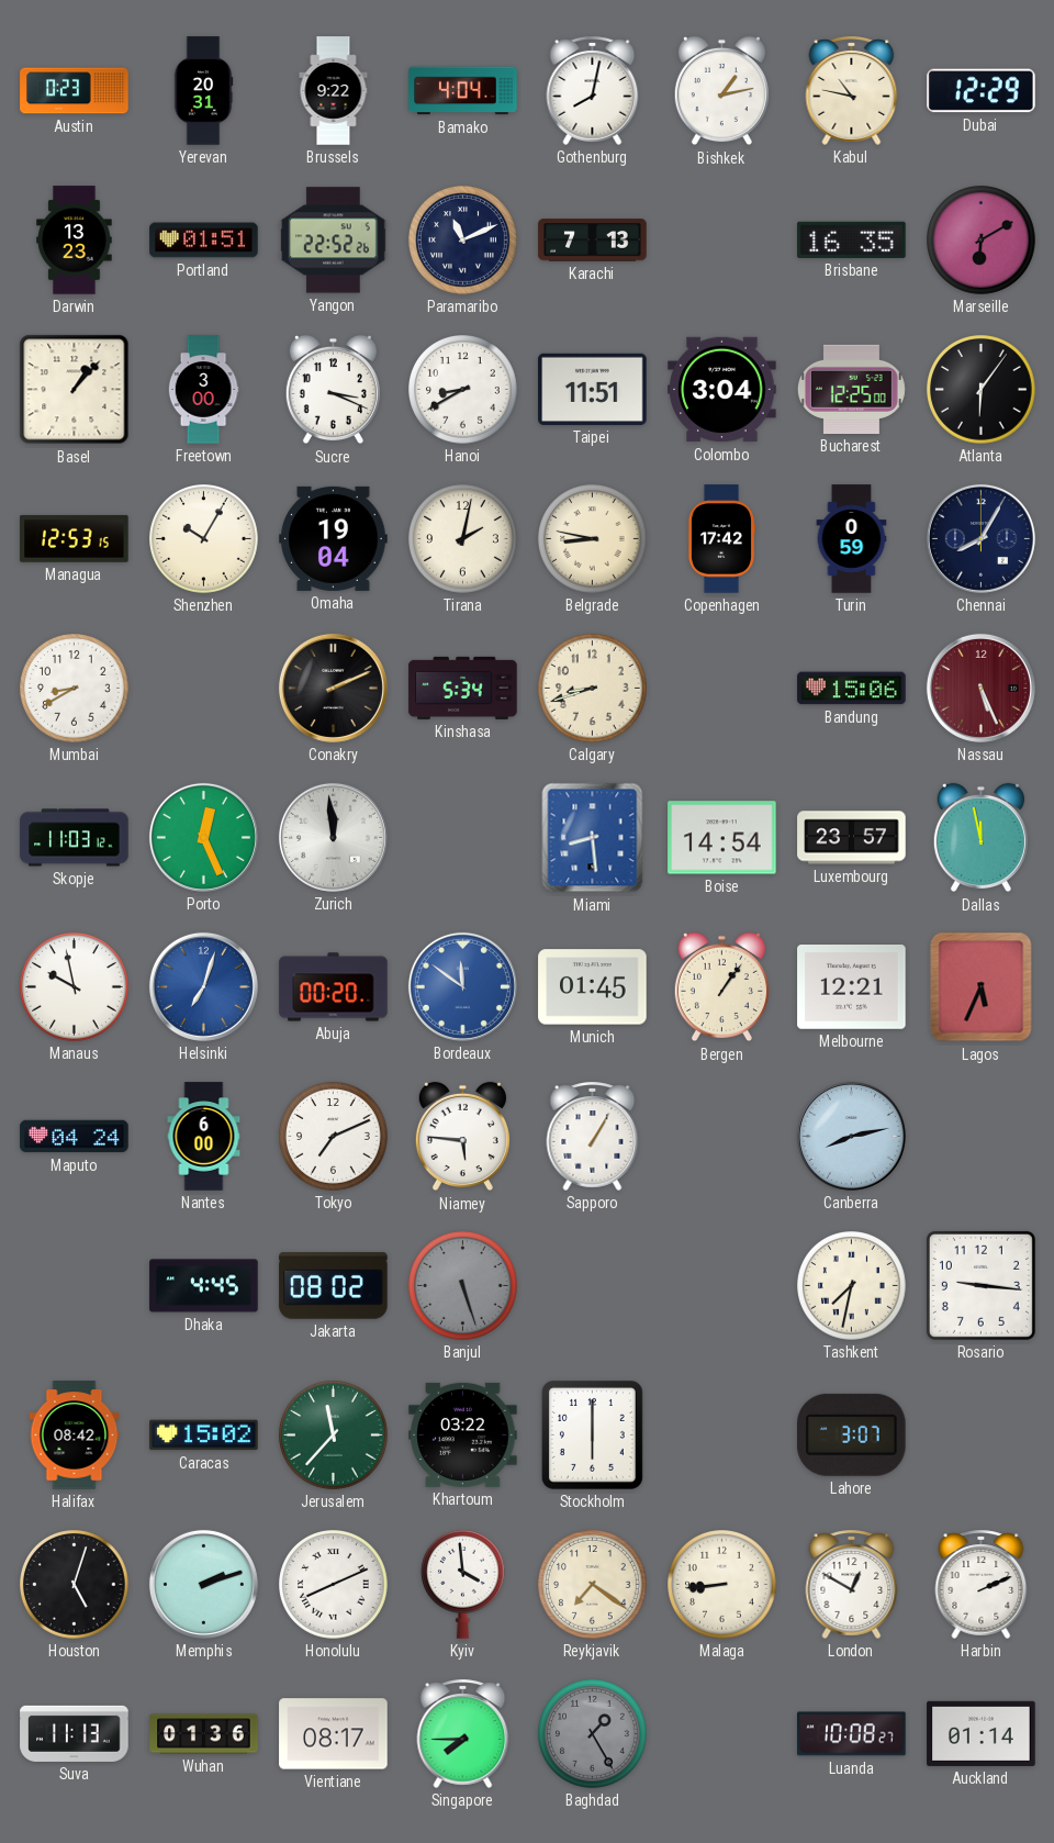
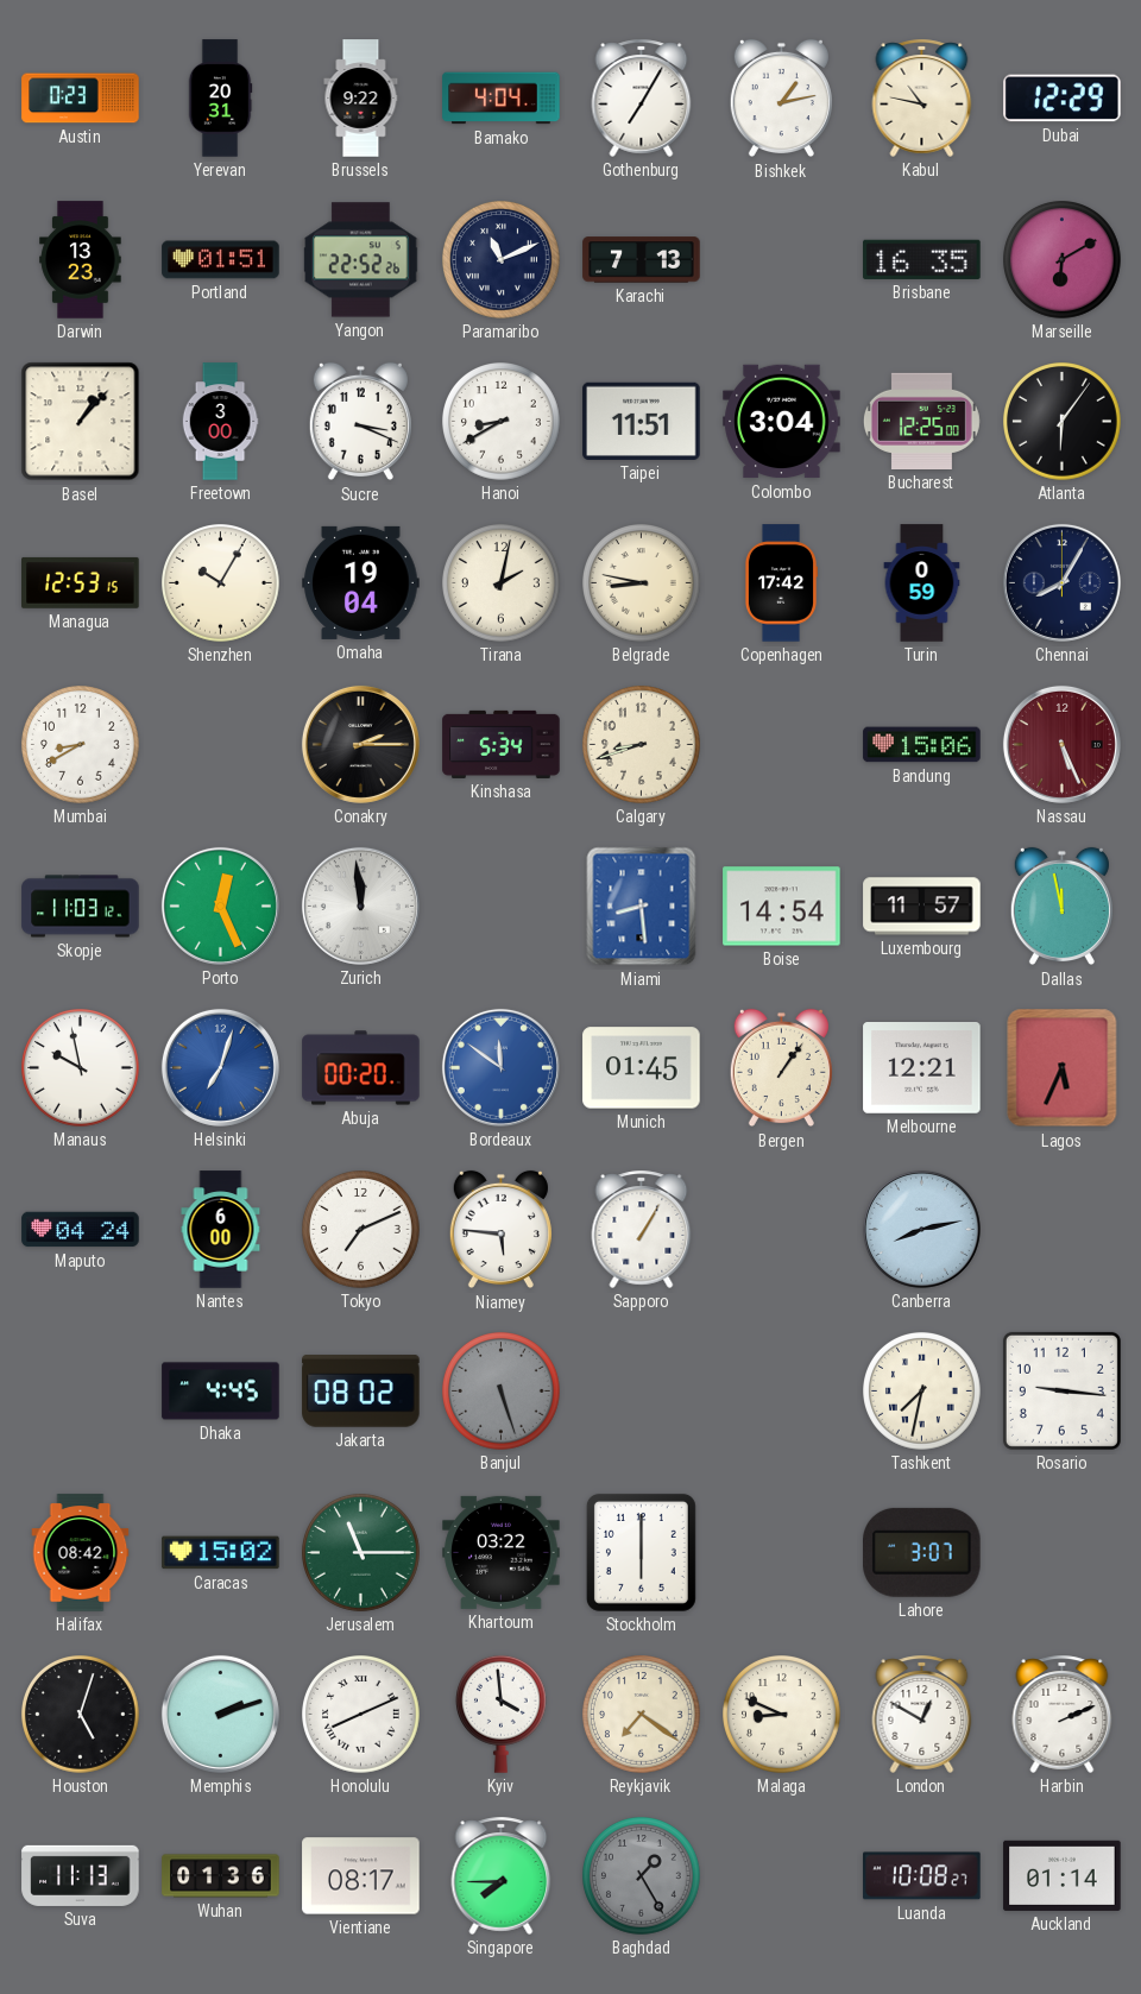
Gothenburg: 8:02 -> 7:05 (642, 97)
Conakry: 2:11 -> 2:15 (360, 744)
Luxembourg: 23:57 -> 11:57 (922, 907)
Jerusalem: 11:37 -> 11:15 (361, 1553)
Malaga: 8:44 -> 8:49 (782, 1715)
